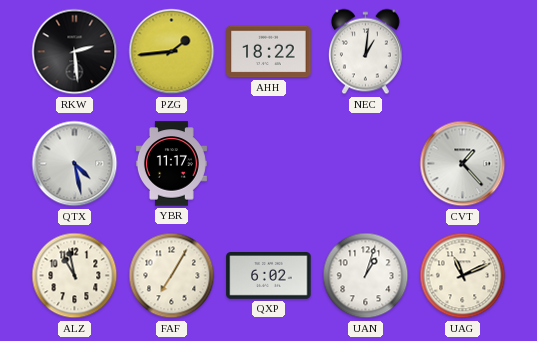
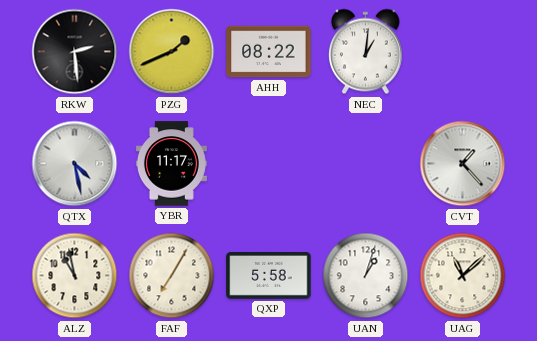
PZG: 1:44 -> 1:41 (172, 52)
AHH: 18:22 -> 08:22 (269, 52)
QXP: 6:02 -> 5:58 (269, 276)
UAG: 11:11 -> 11:08 (463, 276)
